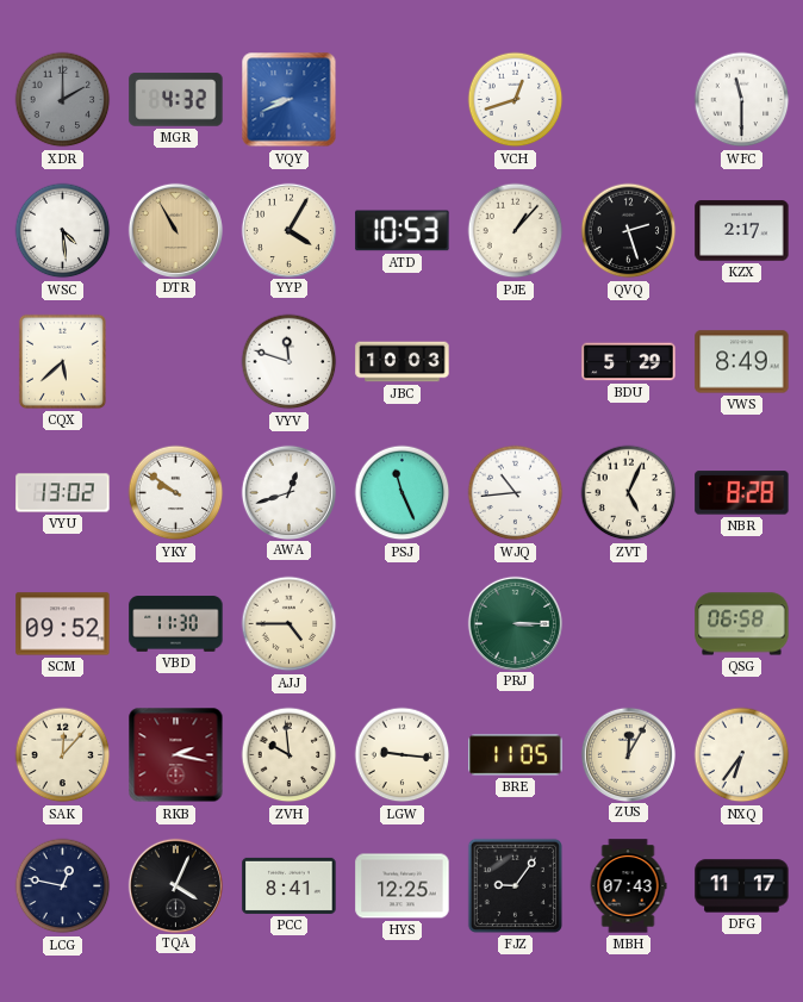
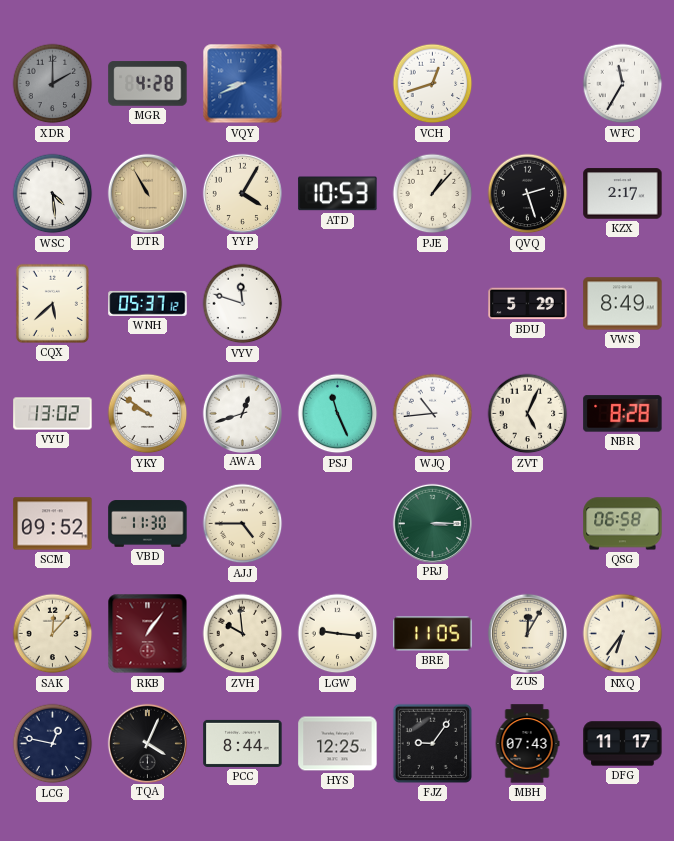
MGR: 4:32 -> 4:28 (148, 84)
WFC: 11:30 -> 11:35 (623, 84)
WNH: none -> 05:37 (148, 303)
JBC: 10:03 -> none (403, 362)
RKB: 2:17 -> 1:06 (148, 634)
PCC: 8:41 -> 8:44 (243, 743)
